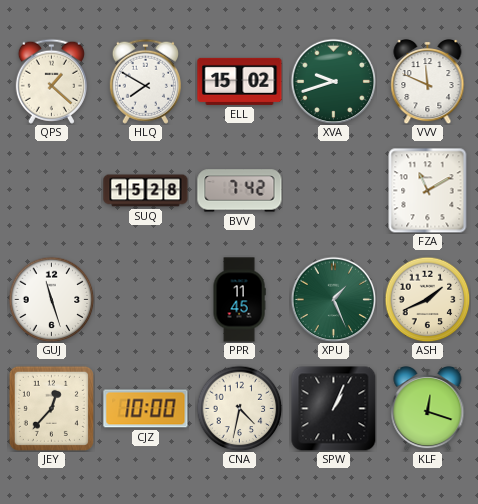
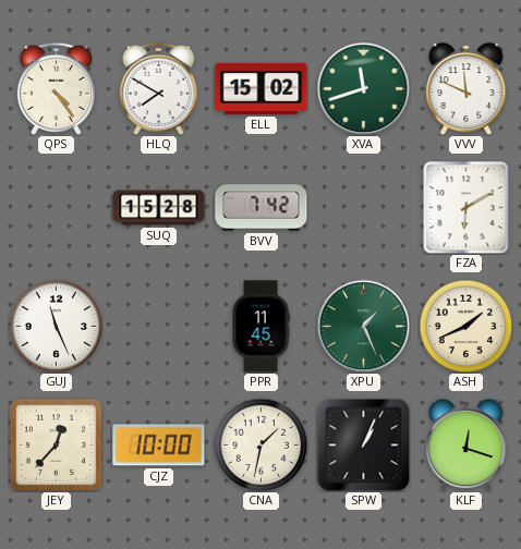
QPS: 1:22 -> 4:24 (56, 88)
XVA: 9:42 -> 11:42 (363, 88)
FZA: 11:10 -> 6:10 (467, 207)
GUJ: 11:27 -> 11:26 (56, 326)
CNA: 4:32 -> 1:32 (260, 444)
